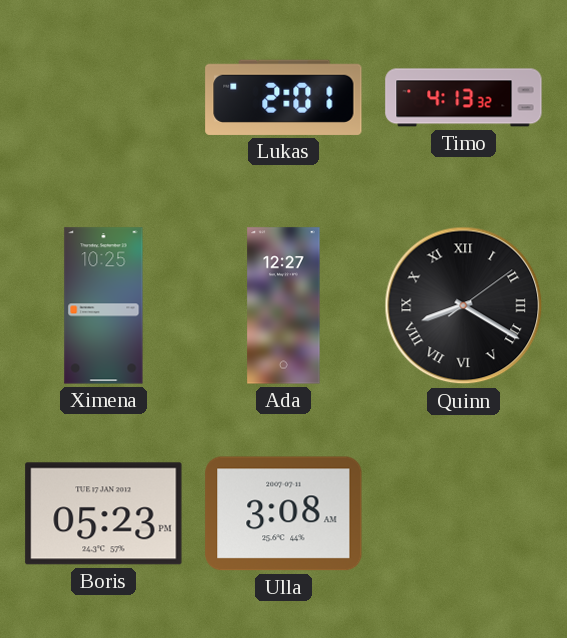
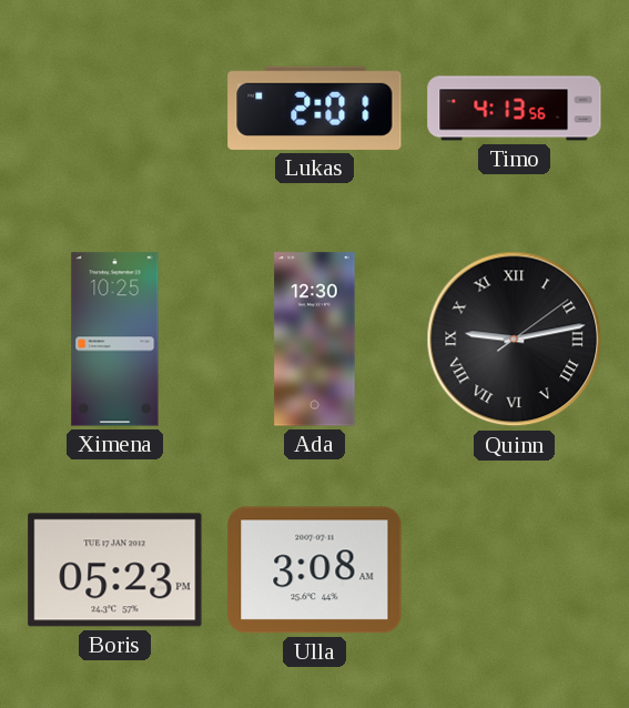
Timo: 4:13:32 -> 4:13:56 (515, 109)
Ada: 12:27 -> 12:30 (315, 340)
Quinn: 8:20 -> 9:13 (515, 340)
